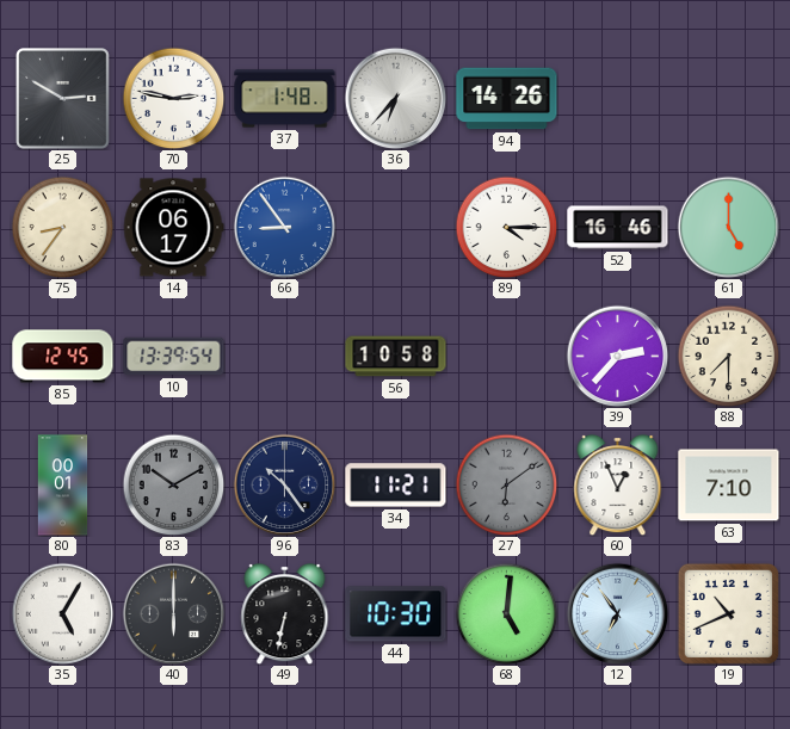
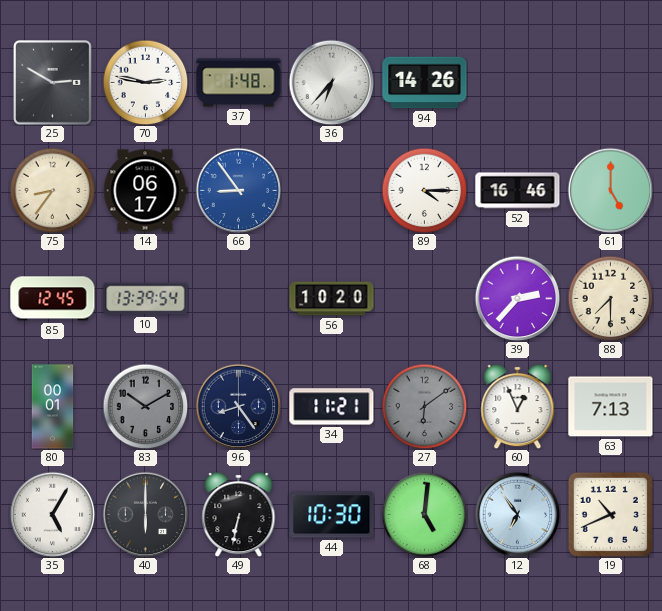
56: 10:58 -> 10:20 (332, 299)
96: 10:24 -> 8:24 (238, 406)
63: 7:10 -> 7:13 (611, 407)
